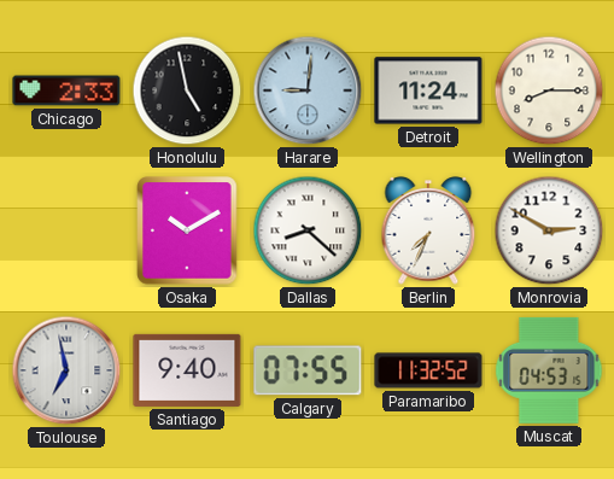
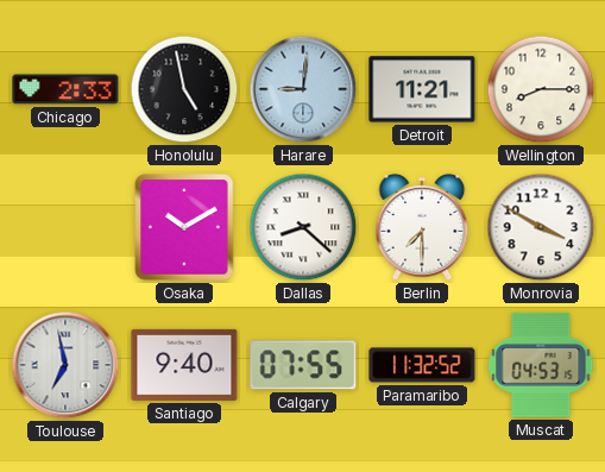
Detroit: 11:24 -> 11:21 (422, 89)
Berlin: 7:34 -> 7:30 (422, 228)
Monrovia: 2:50 -> 3:50 (541, 227)
